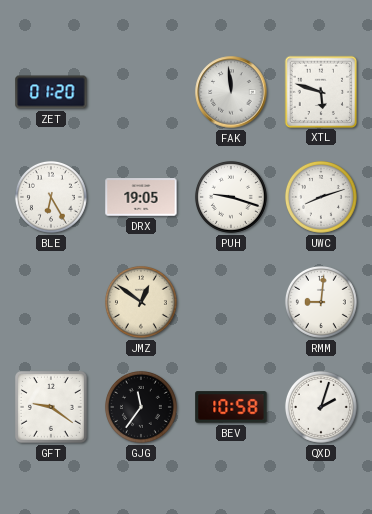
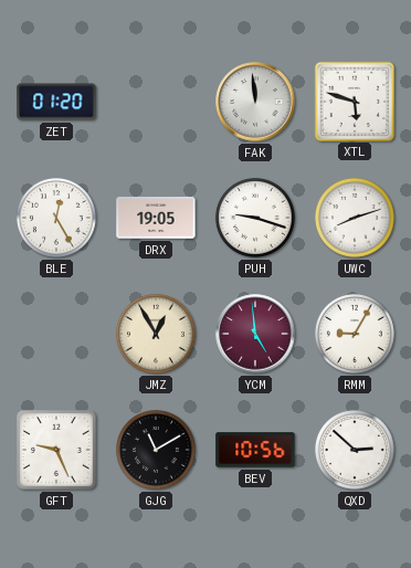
BLE: 6:25 -> 12:25 (56, 218)
JMZ: 12:51 -> 12:55 (156, 334)
YCM: none -> 4:59 (255, 334)
RMM: 9:01 -> 9:05 (355, 334)
GFT: 9:21 -> 9:26 (57, 451)
GJG: 11:36 -> 11:10 (156, 450)
BEV: 10:58 -> 10:56 (255, 450)
QXD: 2:03 -> 2:52 (355, 450)
